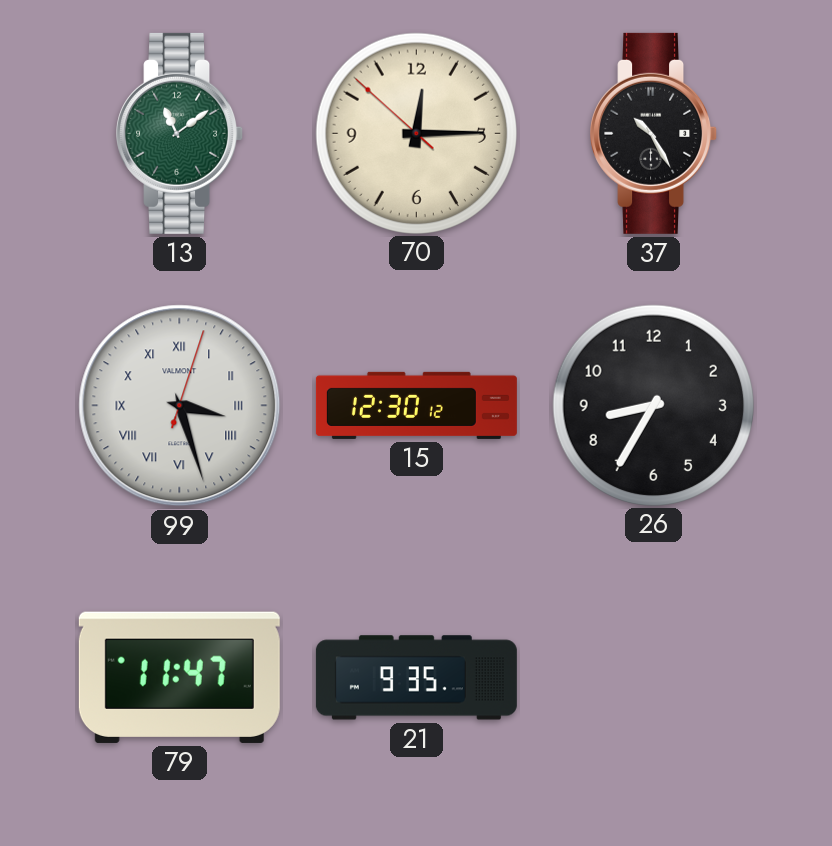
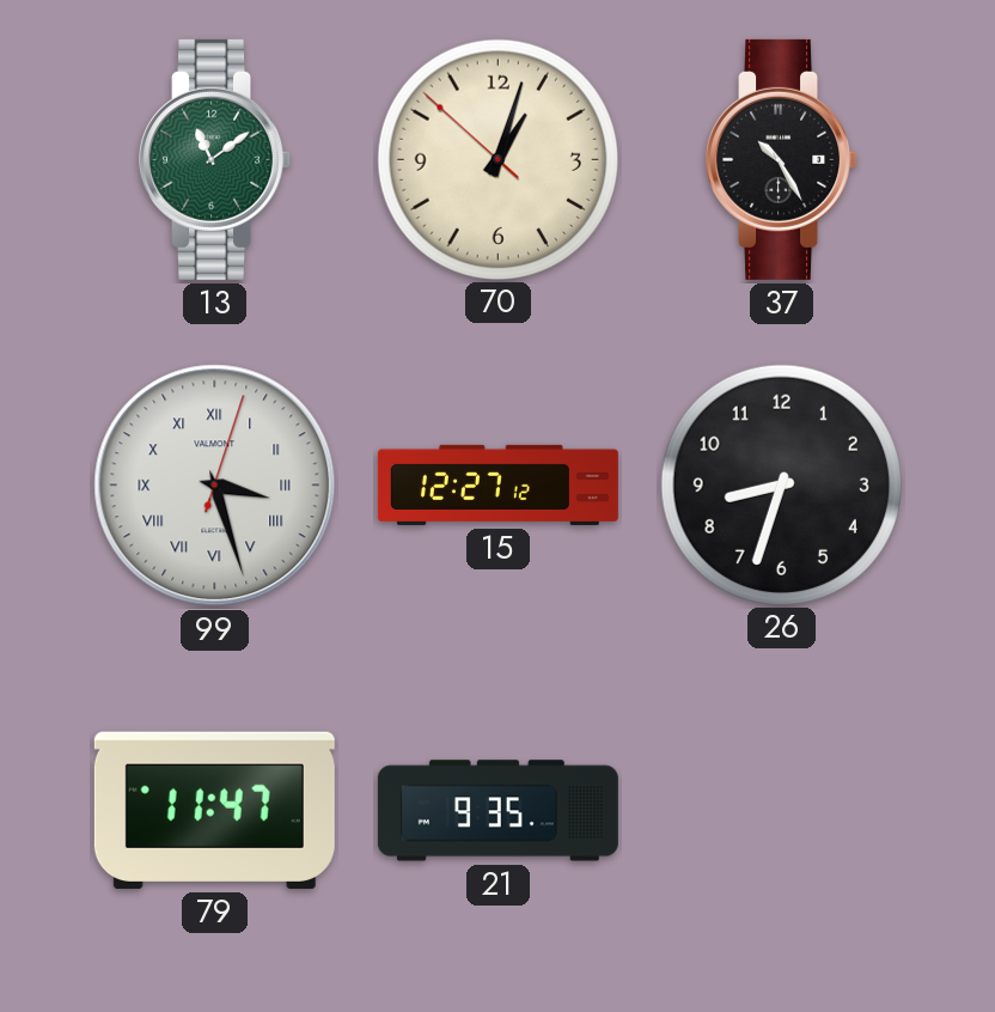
70: 12:14 -> 1:02 (497, 159)
15: 12:30 -> 12:27 (497, 484)
26: 8:35 -> 8:33 (781, 484)
